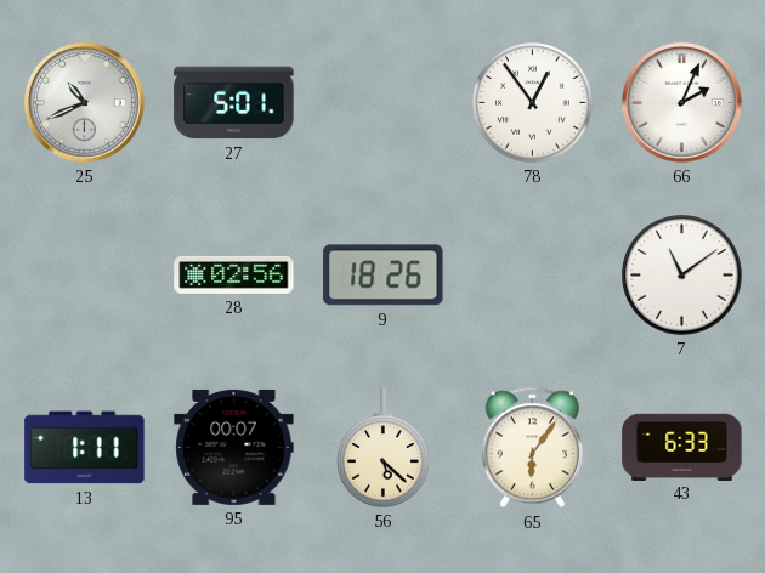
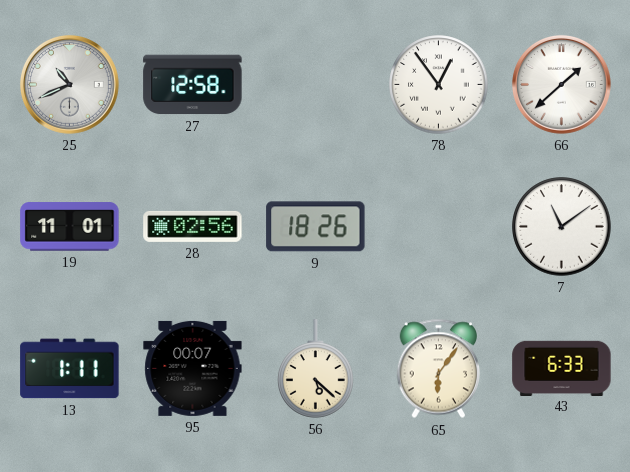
27: 5:01 -> 12:58 (193, 85)
66: 2:04 -> 1:38 (561, 84)
19: none -> 11:01 (70, 227)
